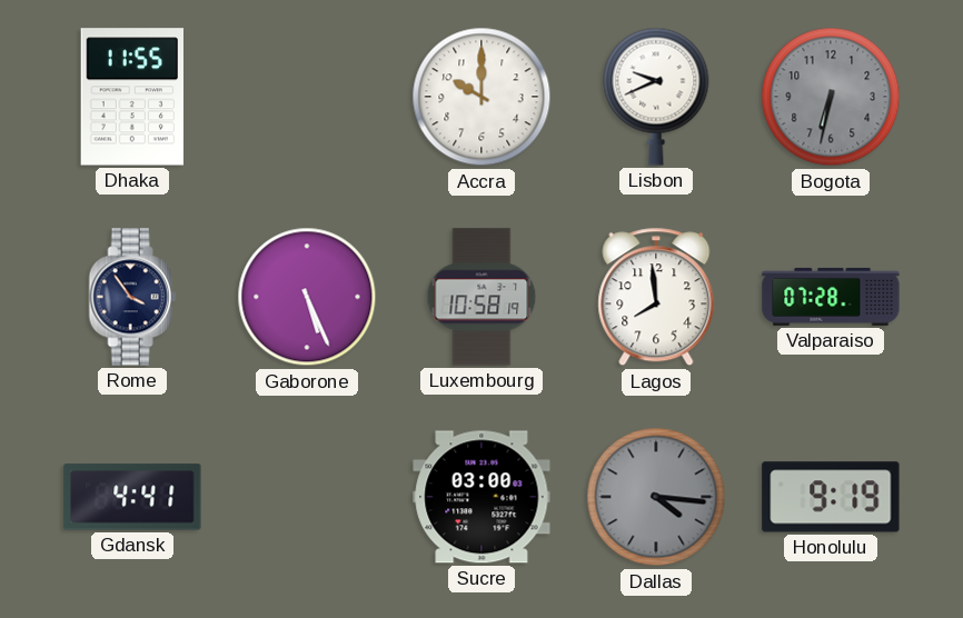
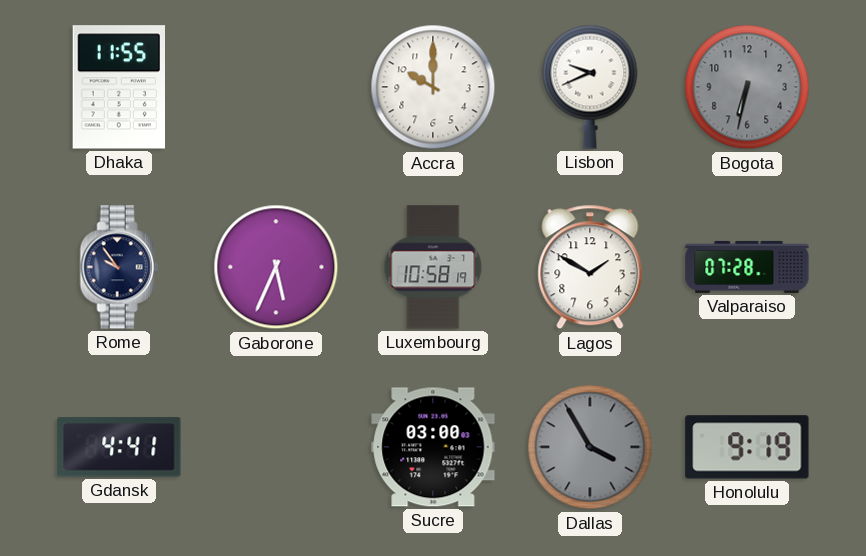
Rome: 3:54 -> 9:54 (119, 267)
Gaborone: 5:26 -> 5:34 (276, 267)
Lagos: 7:59 -> 1:50 (590, 267)
Dallas: 4:16 -> 3:55 (590, 447)
